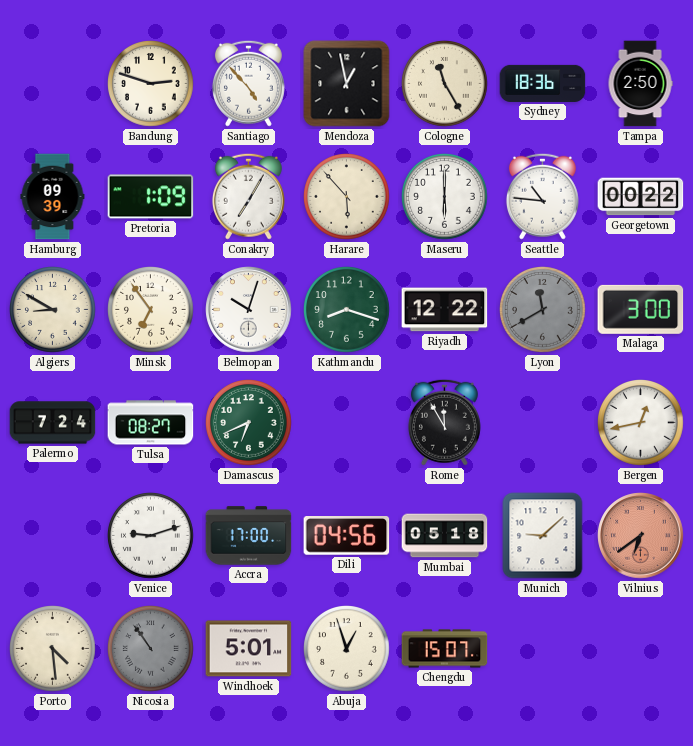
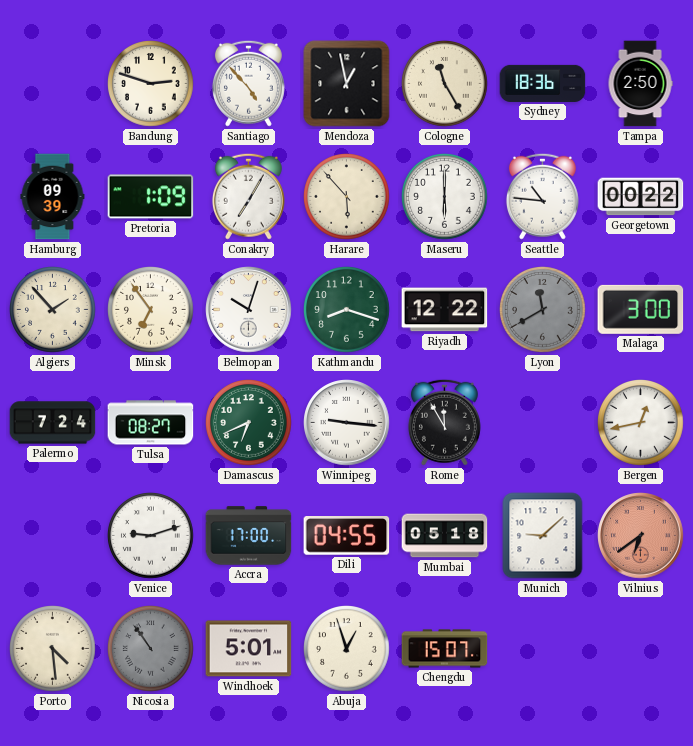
Algiers: 8:50 -> 1:53 (53, 310)
Winnipeg: none -> 9:16 (347, 423)
Dili: 04:56 -> 04:55 (347, 536)
